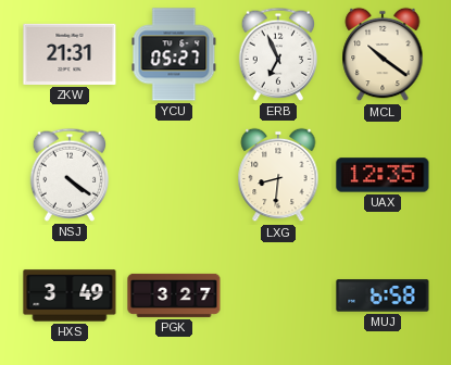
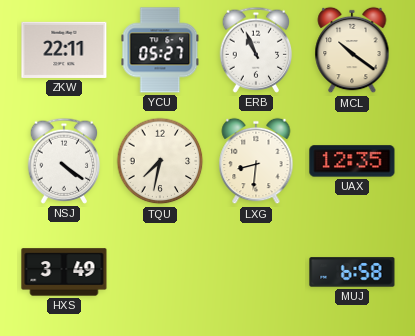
ZKW: 21:31 -> 22:11 (64, 50)
ERB: 6:56 -> 10:56 (256, 50)
TQU: none -> 7:32 (160, 161)
PGK: 3:27 -> none (174, 295)
